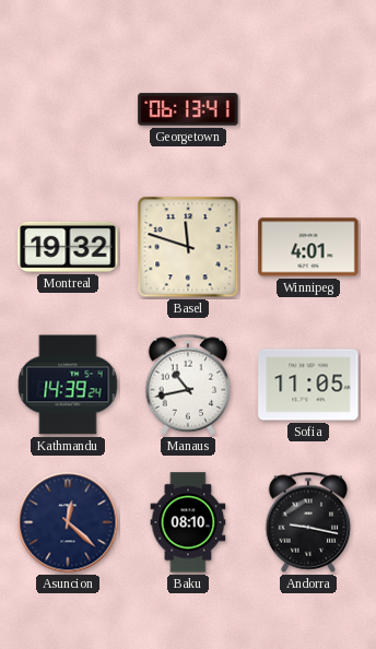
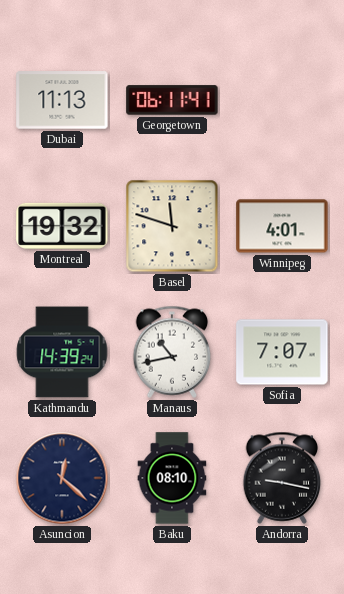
Dubai: none -> 11:13 (62, 100)
Georgetown: 06:13 -> 06:11 (172, 100)
Sofia: 11:05 -> 7:07 (282, 352)
